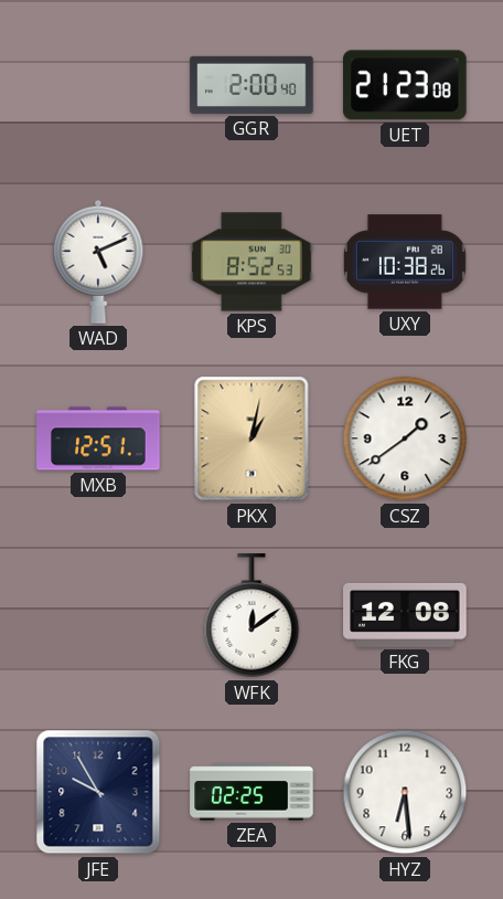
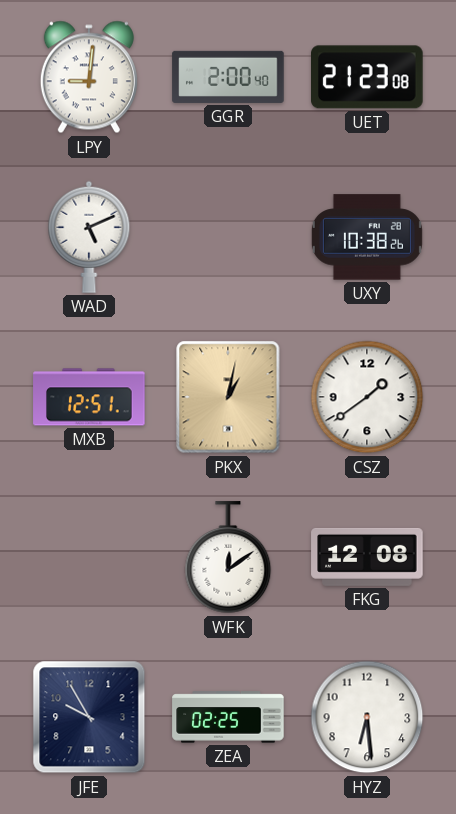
LPY: none -> 9:01 (89, 77)
KPS: 8:52 -> none (251, 262)
